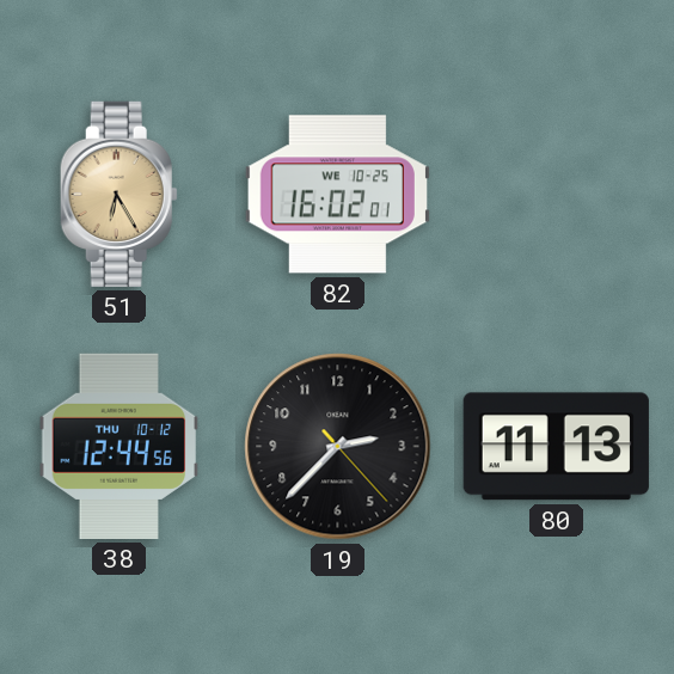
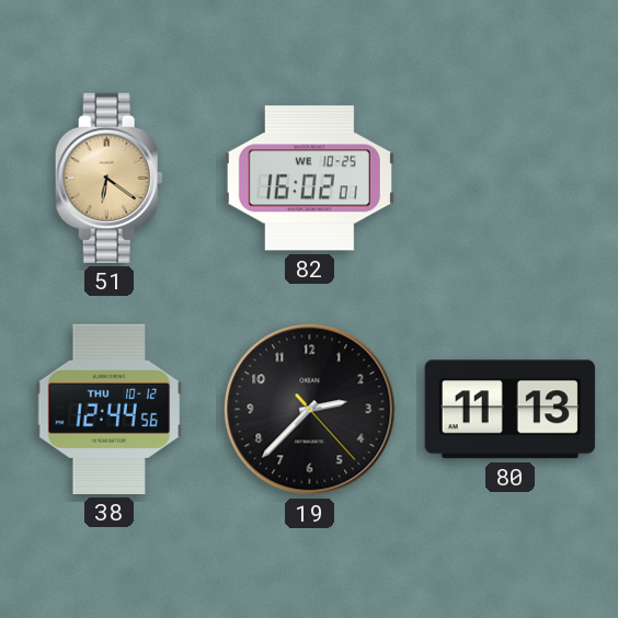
51: 6:25 -> 6:21 (108, 178)
